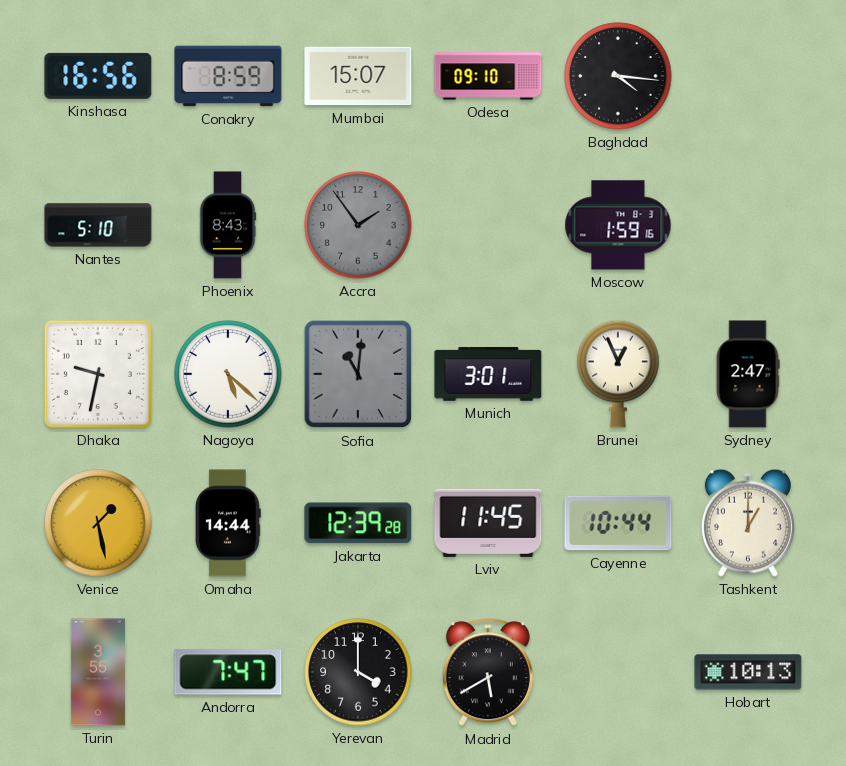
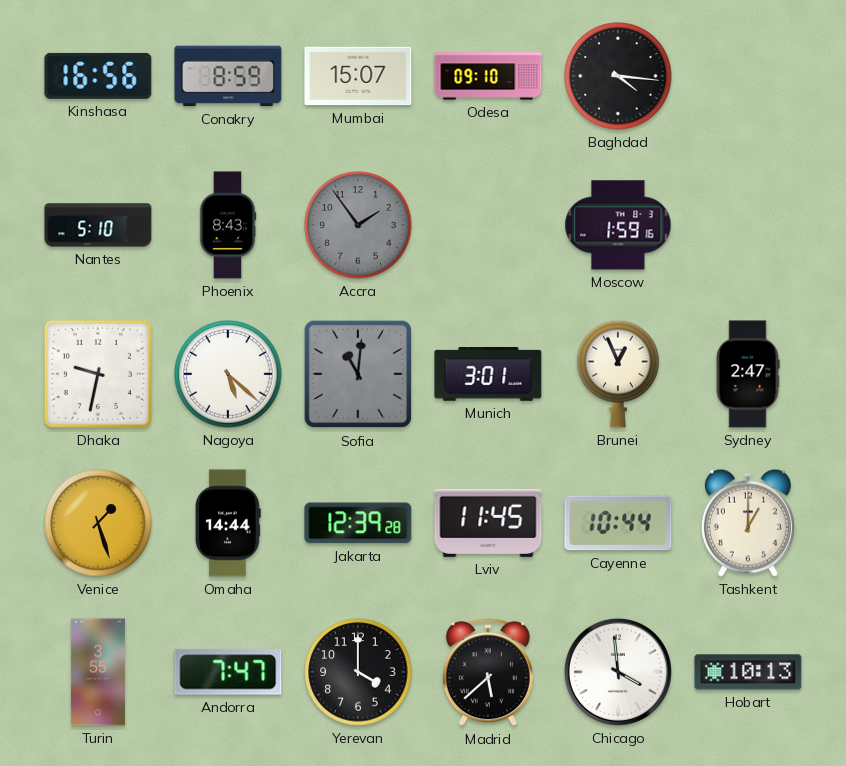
Venice: 1:28 -> 1:27 (98, 523)
Madrid: 5:40 -> 5:38 (488, 673)
Chicago: none -> 3:59 (618, 672)
